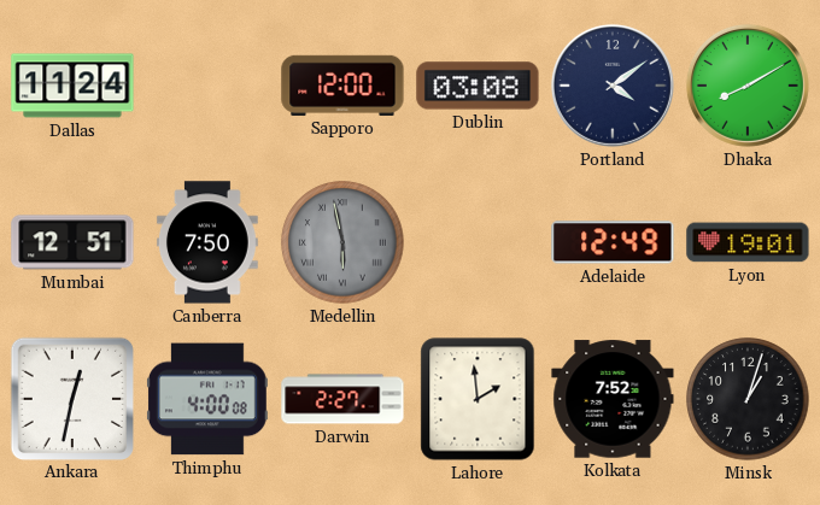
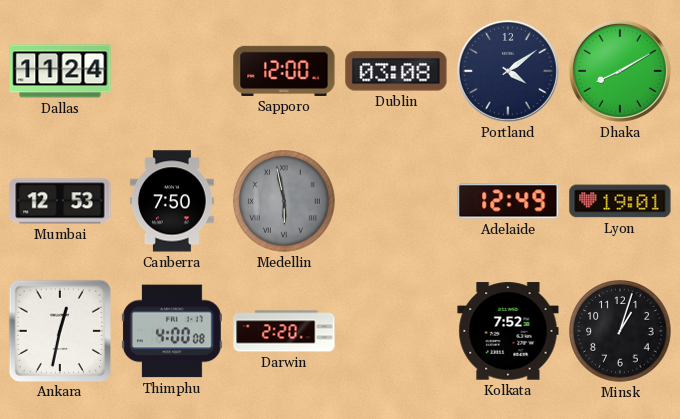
Mumbai: 12:51 -> 12:53 (60, 201)
Darwin: 2:27 -> 2:20 (284, 331)
Lahore: 1:59 -> none (478, 399)
